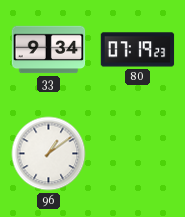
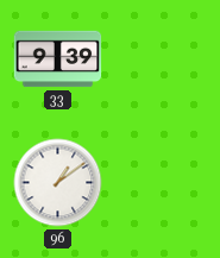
33: 9:34 -> 9:39 (58, 59)
80: 07:19 -> none (138, 50)
